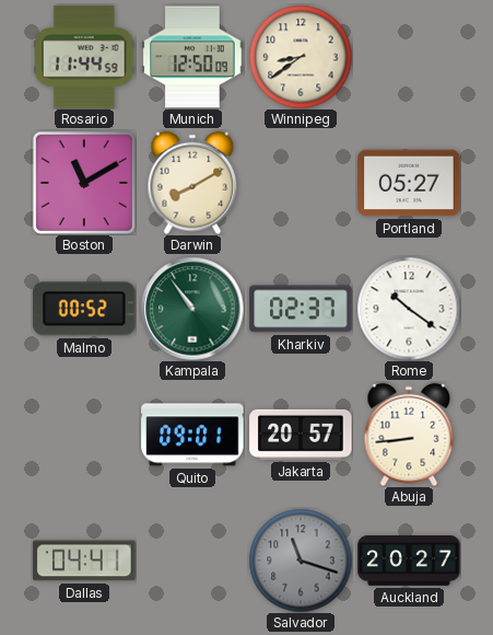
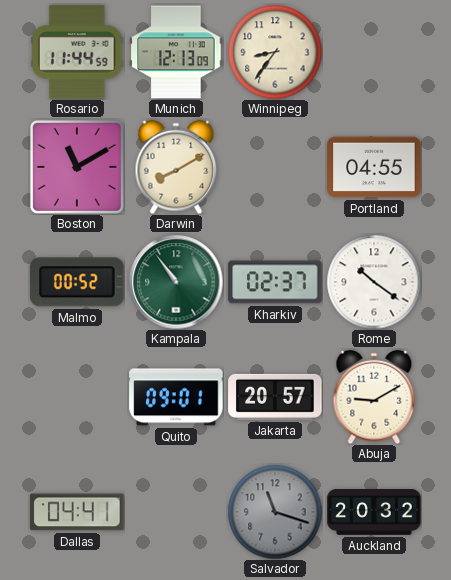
Munich: 12:50 -> 12:13 (176, 52)
Winnipeg: 8:39 -> 8:36 (275, 52)
Portland: 05:27 -> 04:55 (374, 167)
Abuja: 8:44 -> 9:10 (374, 397)
Auckland: 20:27 -> 20:32 (374, 513)
